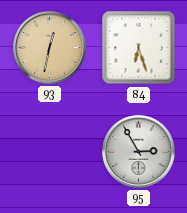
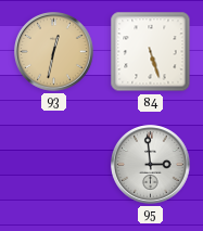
84: 6:27 -> 5:27 (151, 52)
95: 2:55 -> 2:59 (151, 165)
